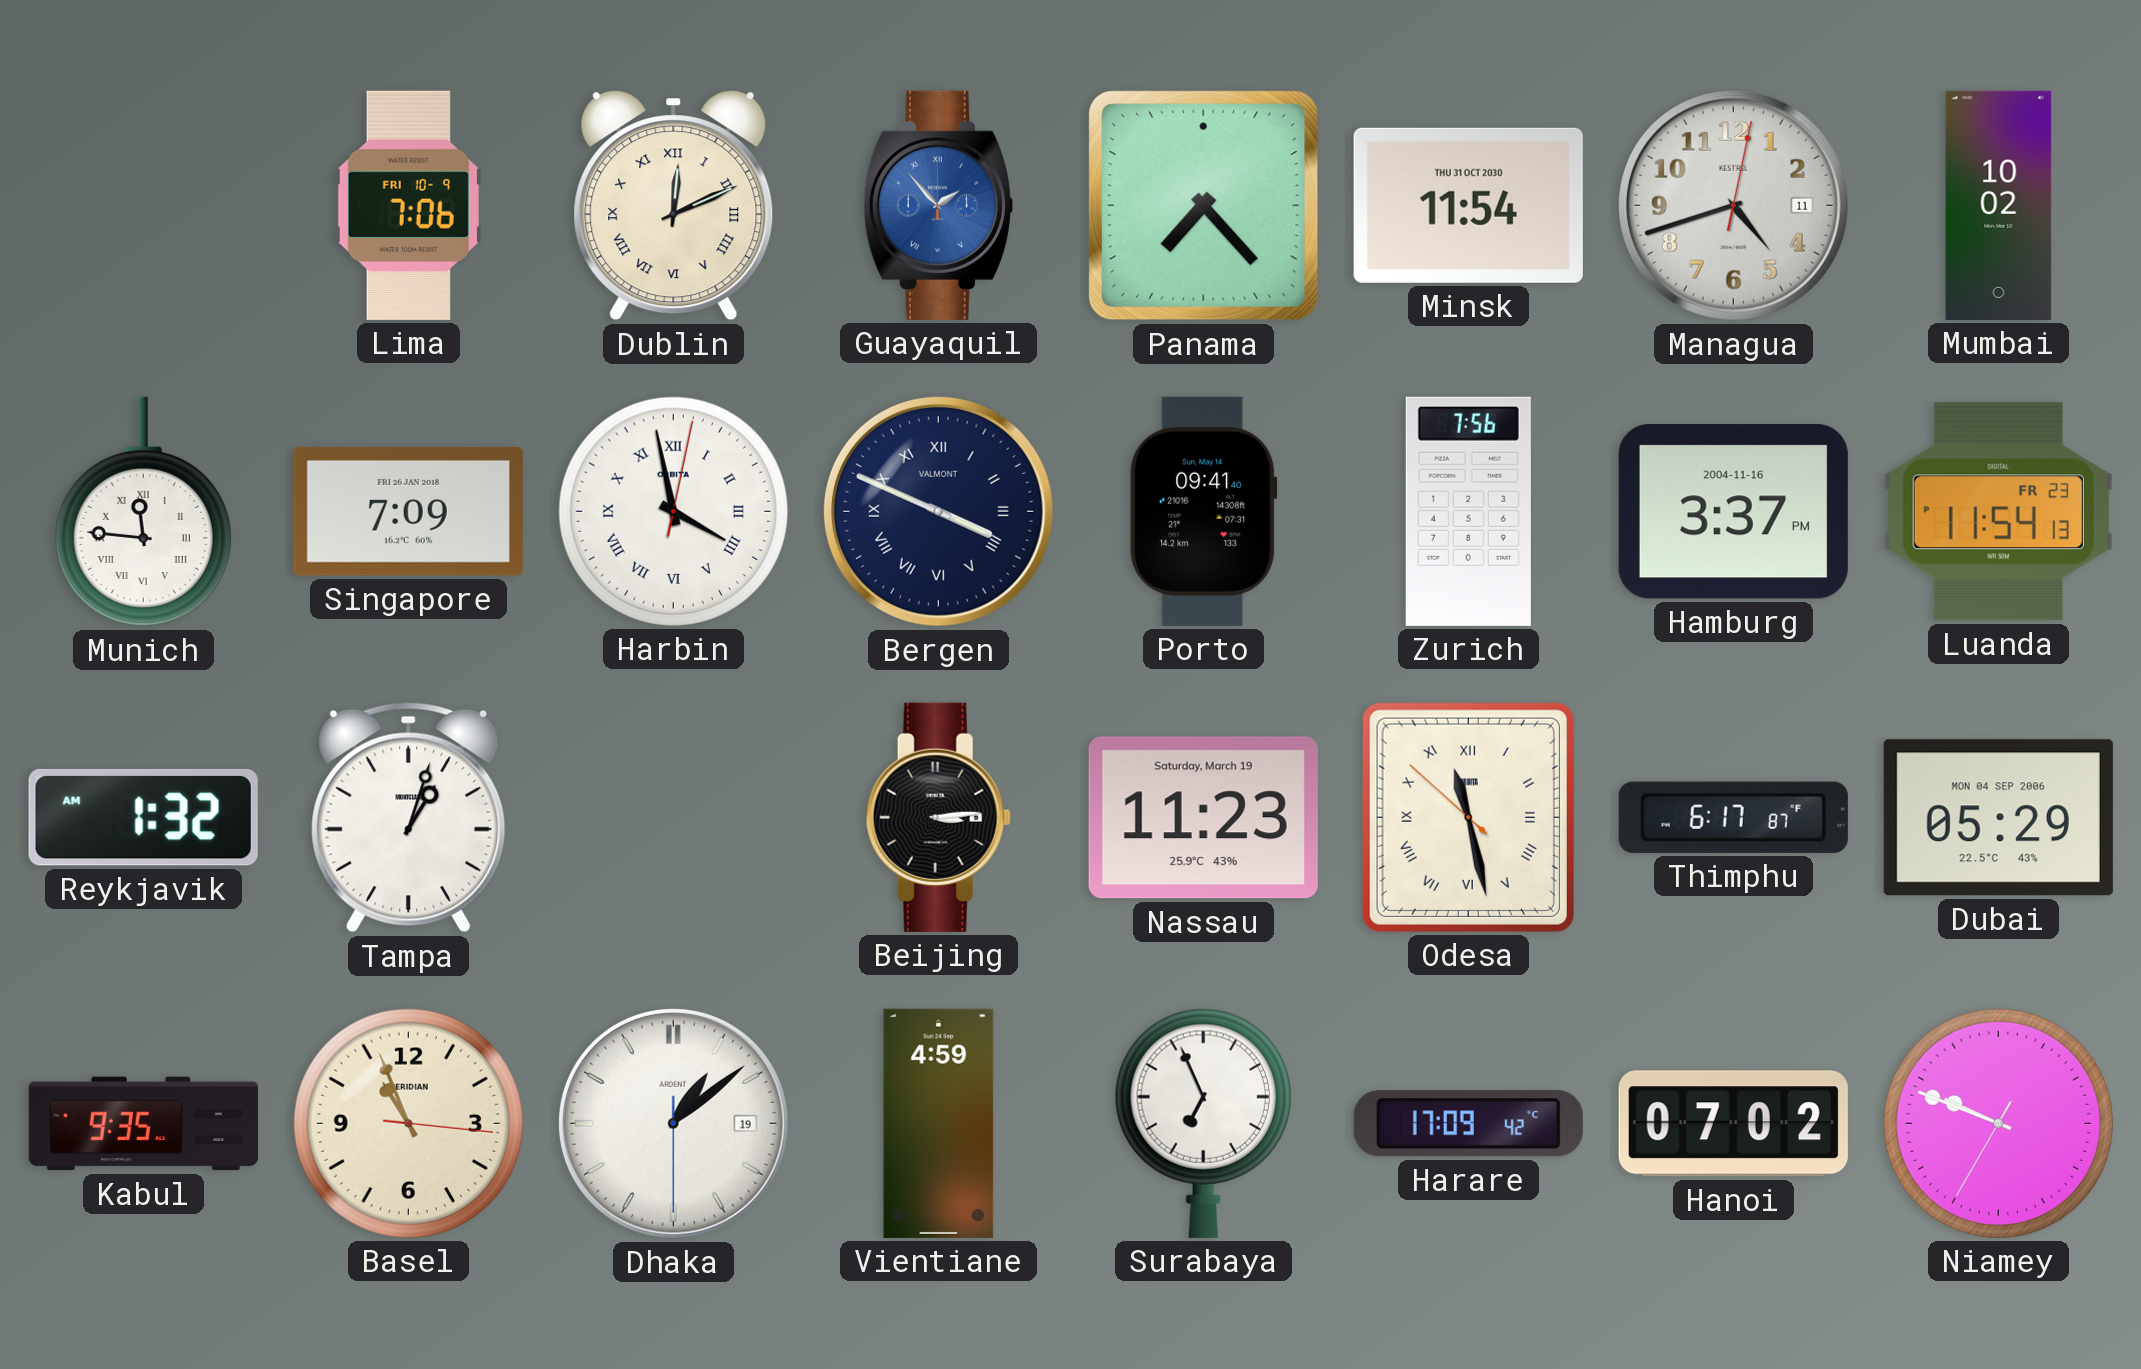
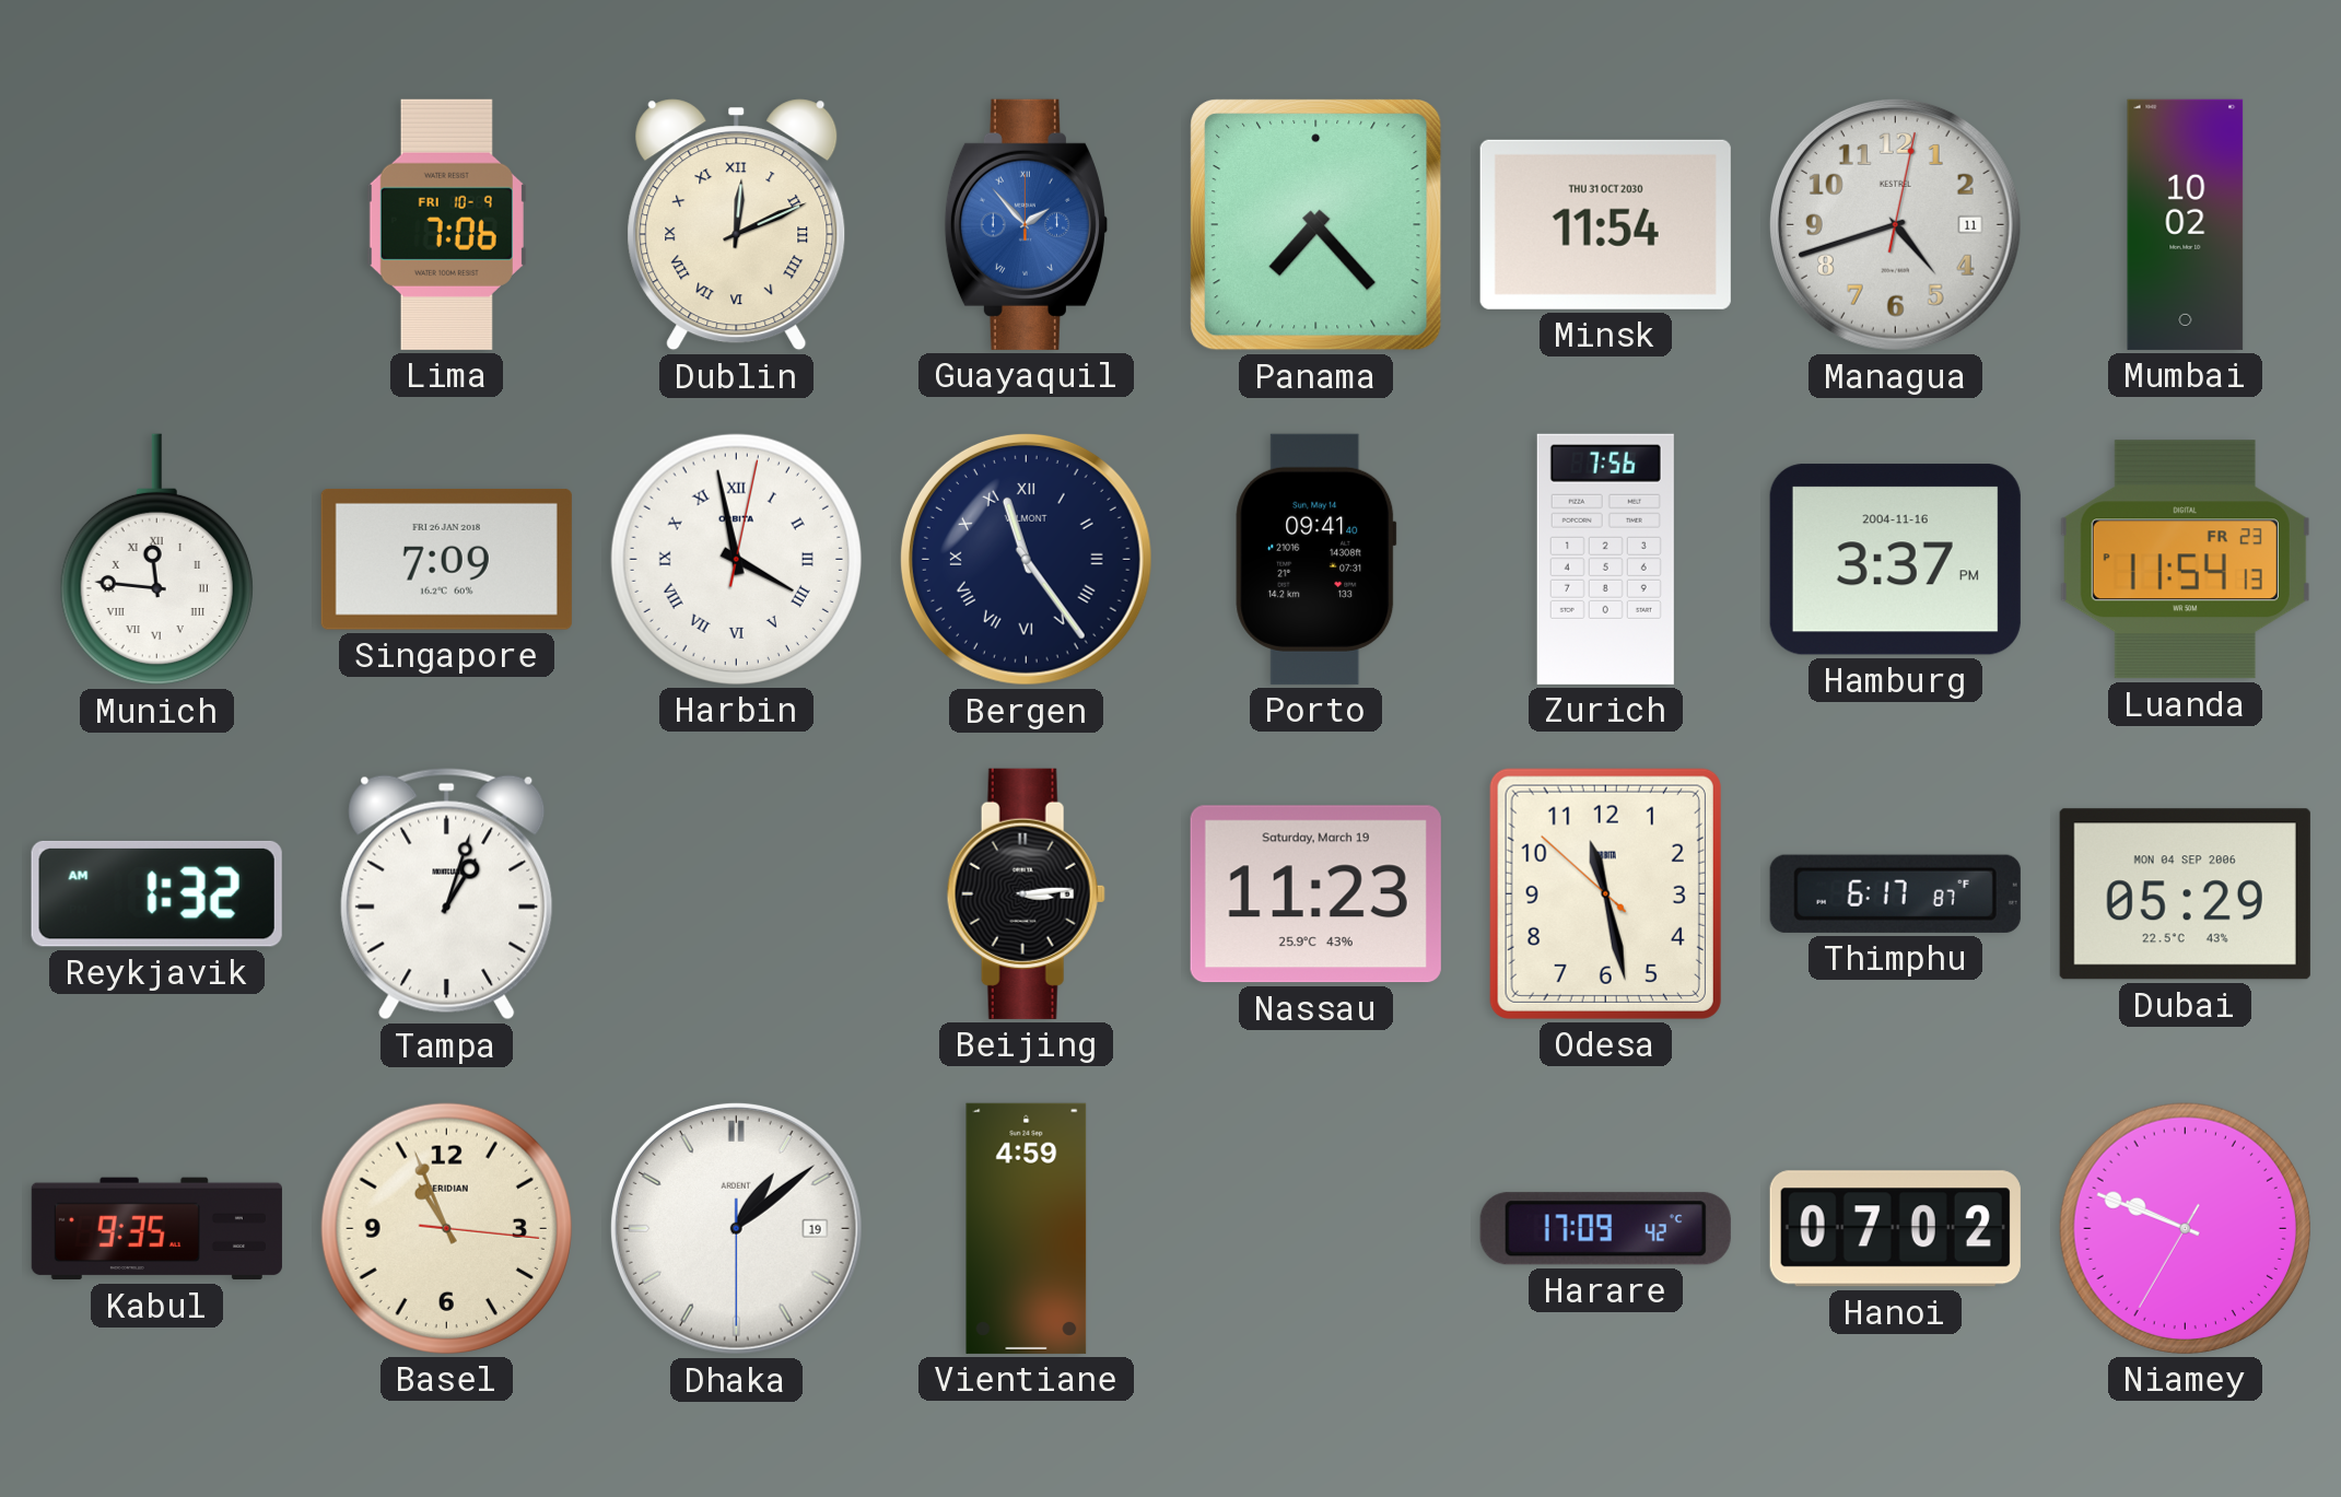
Bergen: 3:49 -> 11:24 (1026, 559)
Odesa numerals: Roman -> Arabic (1605, 893)
Surabaya: 6:56 -> none (1203, 1123)
